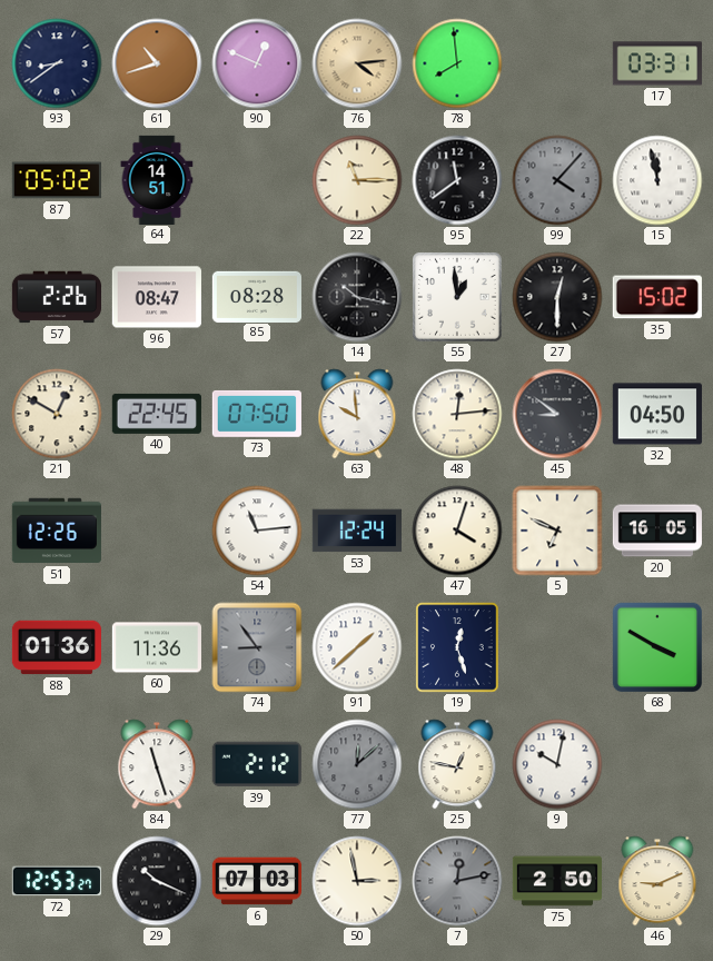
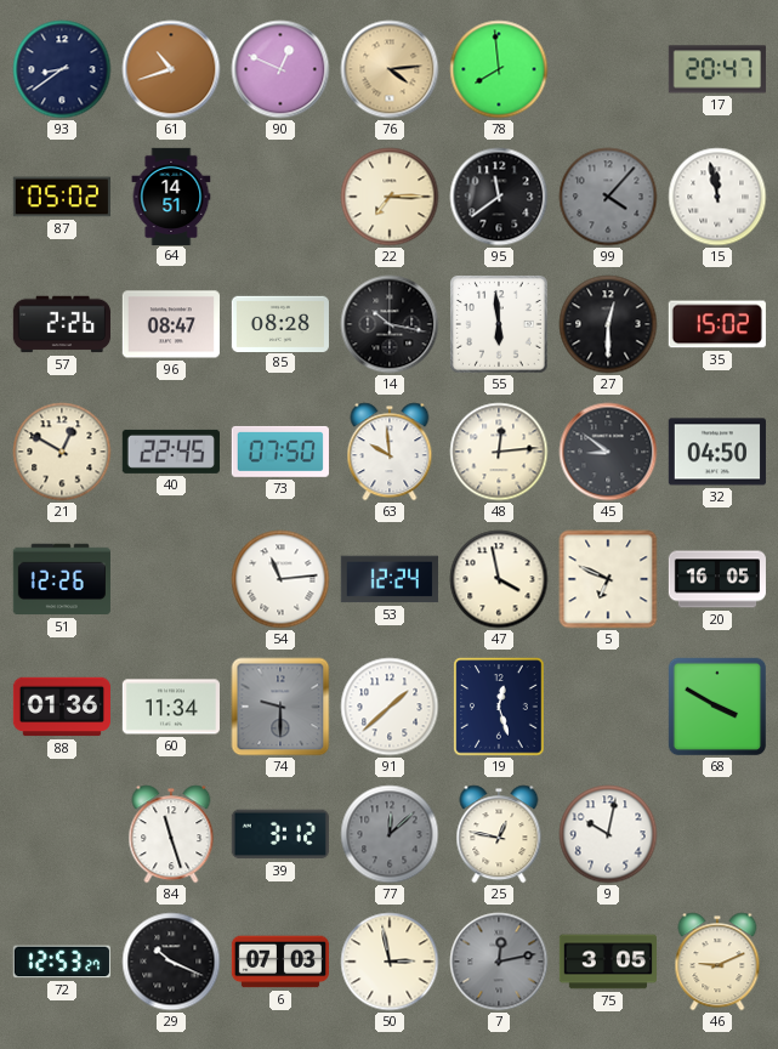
17: 03:31 -> 20:47 (717, 69)
22: 11:15 -> 7:15 (390, 197)
55: 12:59 -> 5:59 (500, 325)
47: 4:03 -> 3:58 (499, 579)
60: 11:36 -> 11:34 (171, 707)
74: 8:54 -> 9:30 (280, 707)
39: 2:12 -> 3:12 (280, 834)
75: 2:50 -> 3:05 (607, 962)
